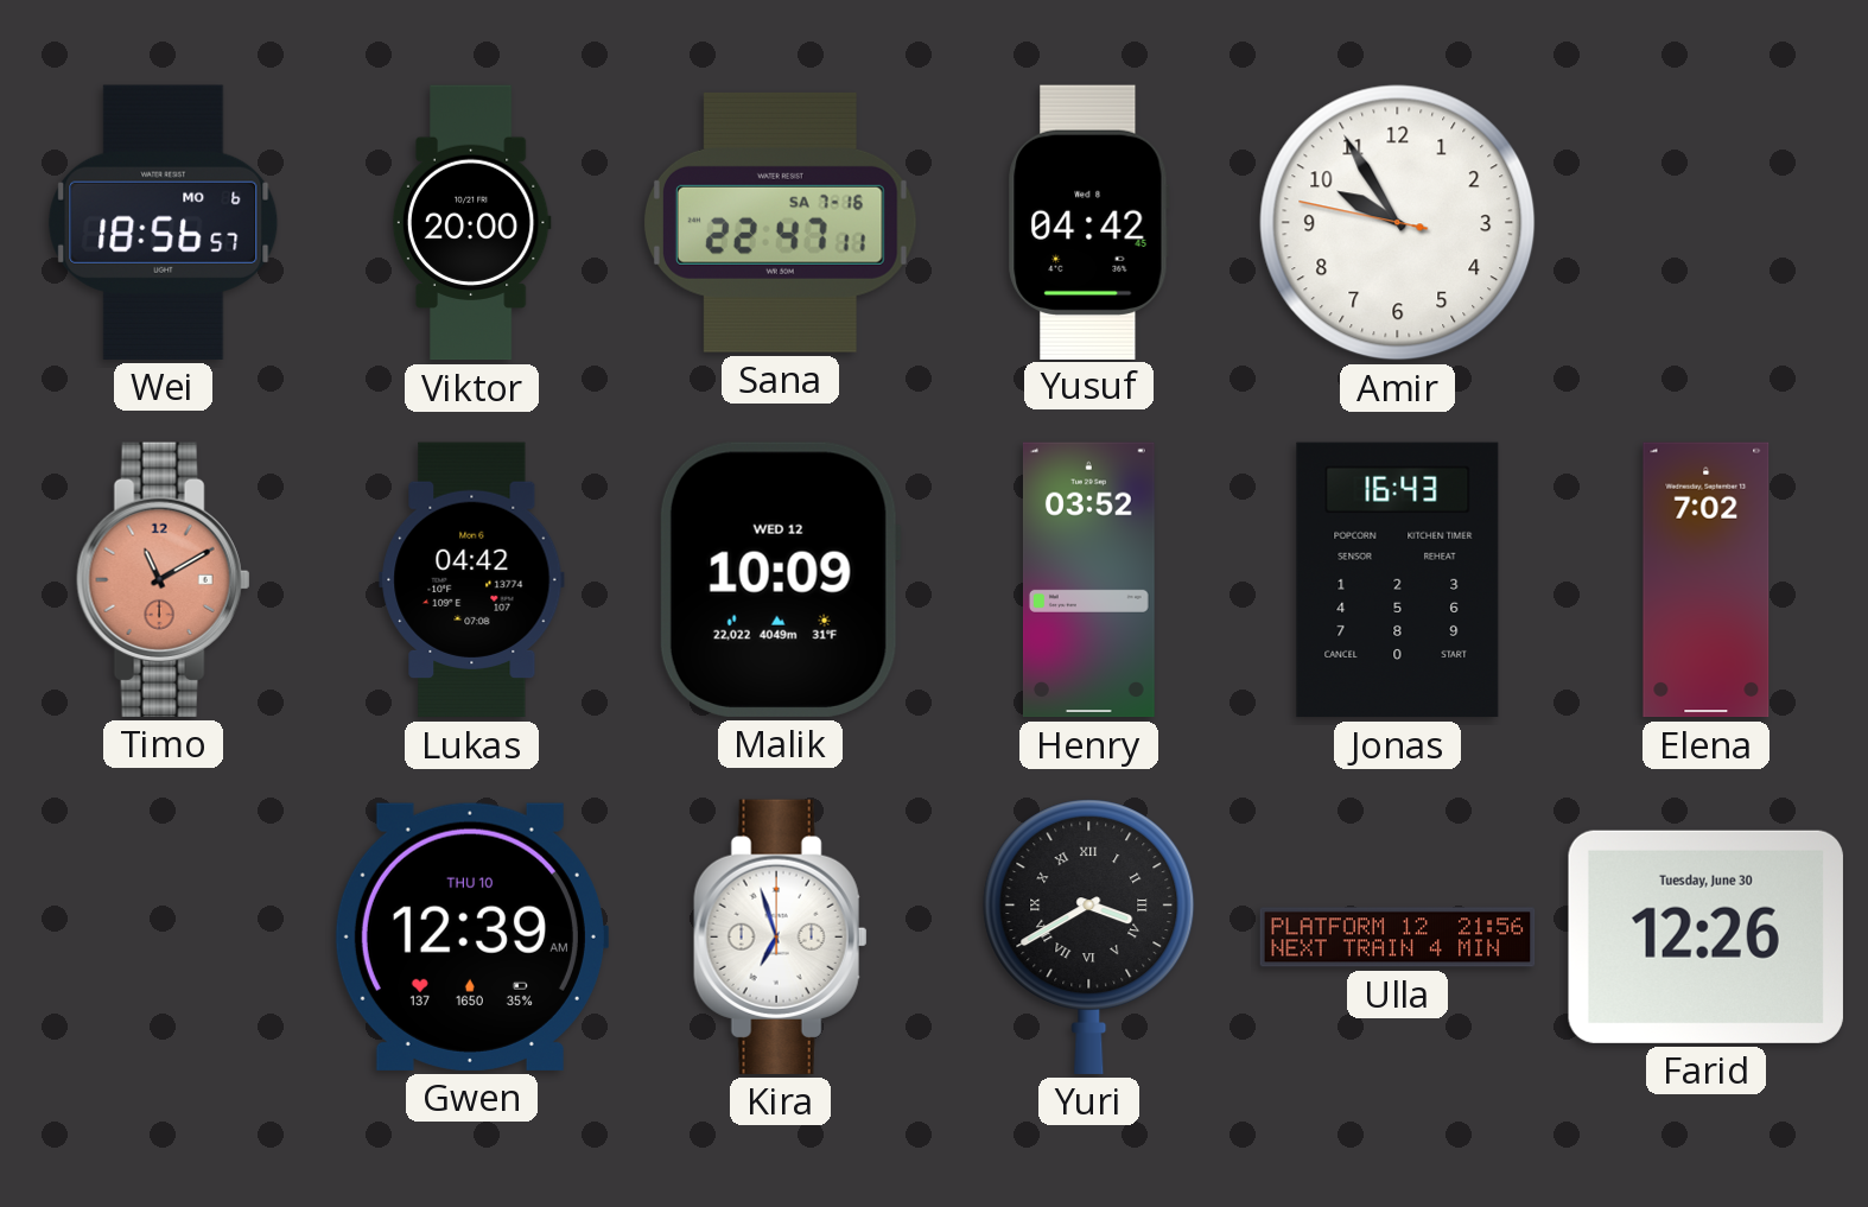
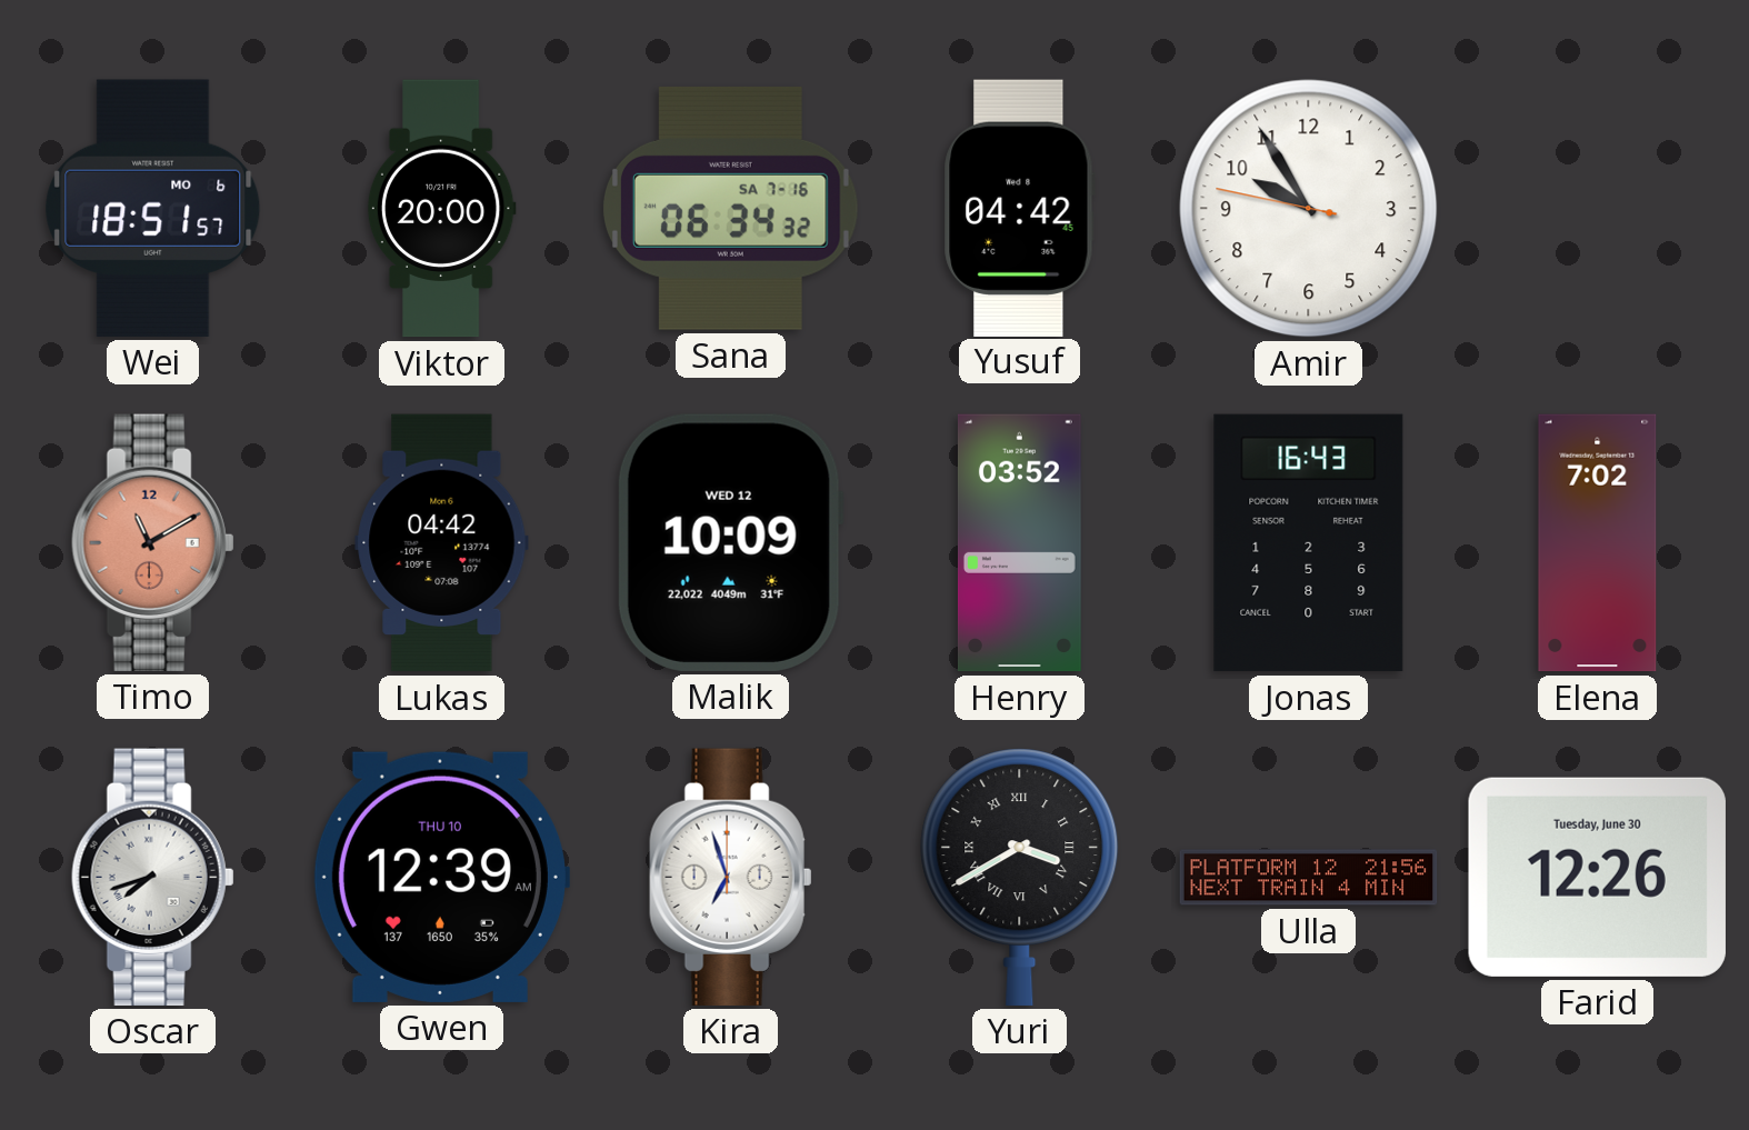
Wei: 18:56 -> 18:51 (153, 208)
Sana: 22:47 -> 06:34 (731, 208)
Oscar: none -> 7:42 (153, 877)
